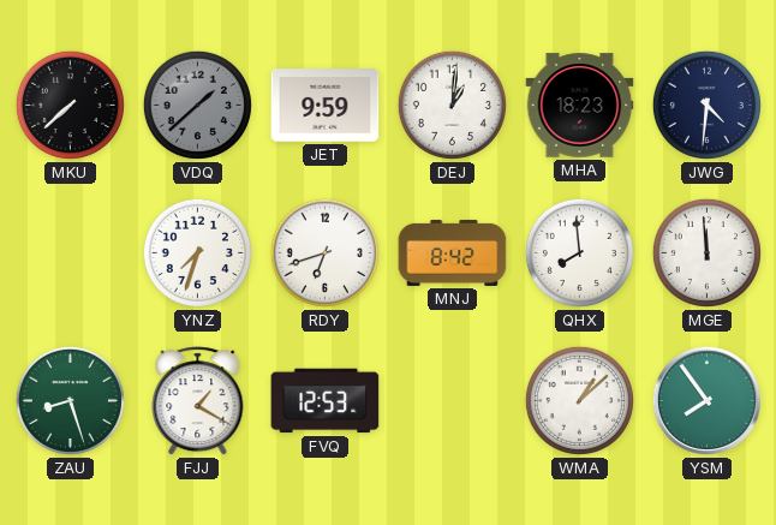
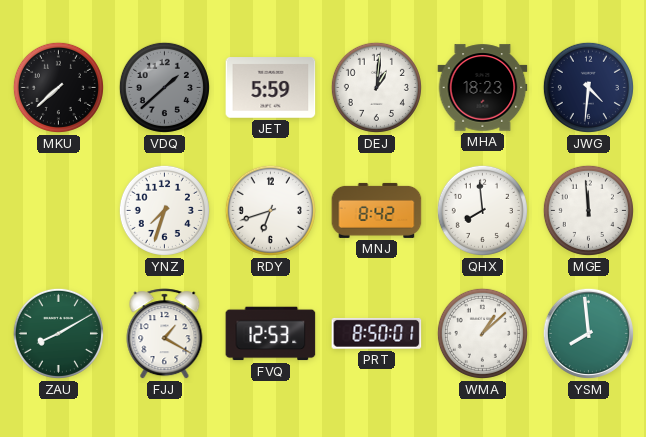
JET: 9:59 -> 5:59 (271, 88)
ZAU: 8:27 -> 8:10 (58, 333)
PRT: none -> 8:50 (377, 333)
YSM: 7:54 -> 7:59 (588, 333)
